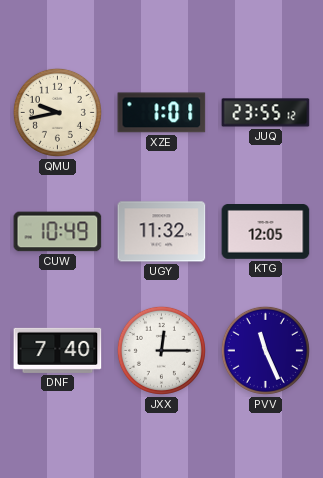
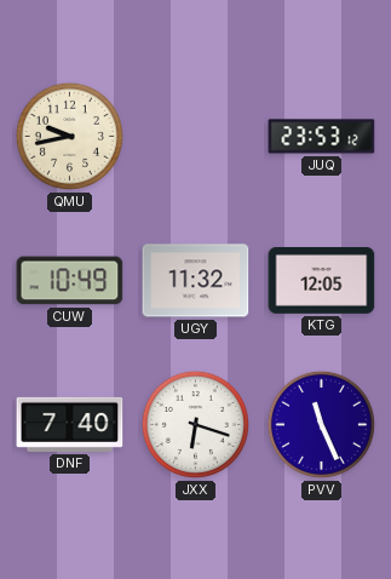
XZE: 1:01 -> none (162, 113)
JUQ: 23:55 -> 23:53 (322, 137)
JXX: 12:15 -> 6:18 (195, 424)
